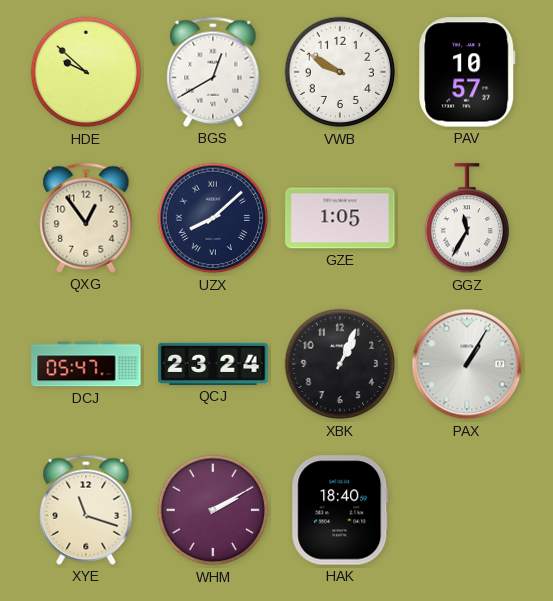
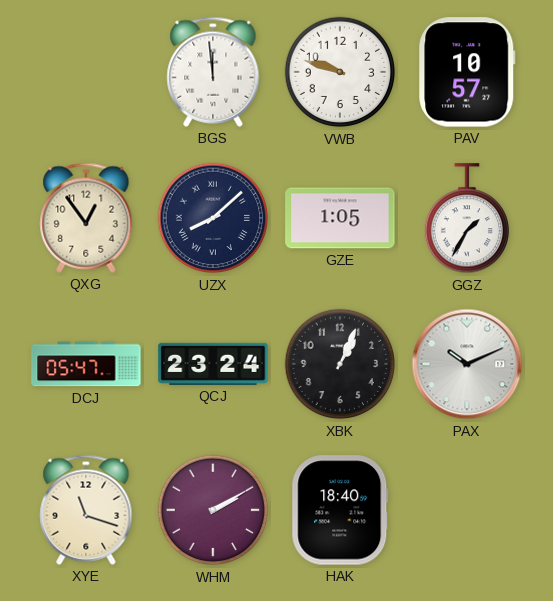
HDE: 9:52 -> none (86, 72)
BGS: 12:40 -> 11:59 (213, 72)
VWB: 9:50 -> 9:48 (340, 72)
GGZ: 11:35 -> 1:35 (466, 219)
PAX: 1:05 -> 10:11 (467, 364)
